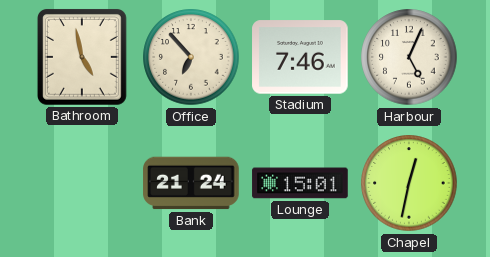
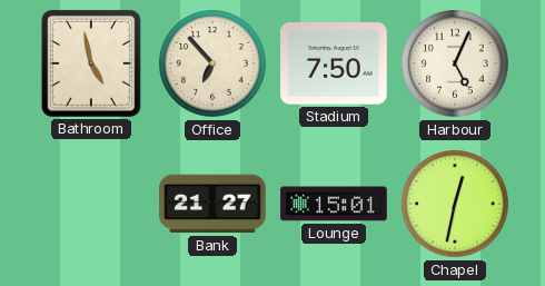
Stadium: 7:46 -> 7:50 (334, 63)
Bank: 21:24 -> 21:27 (212, 204)
